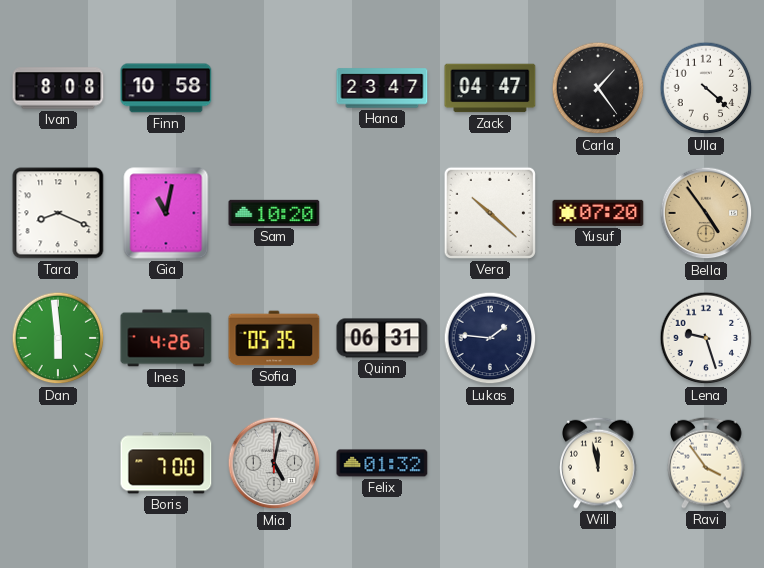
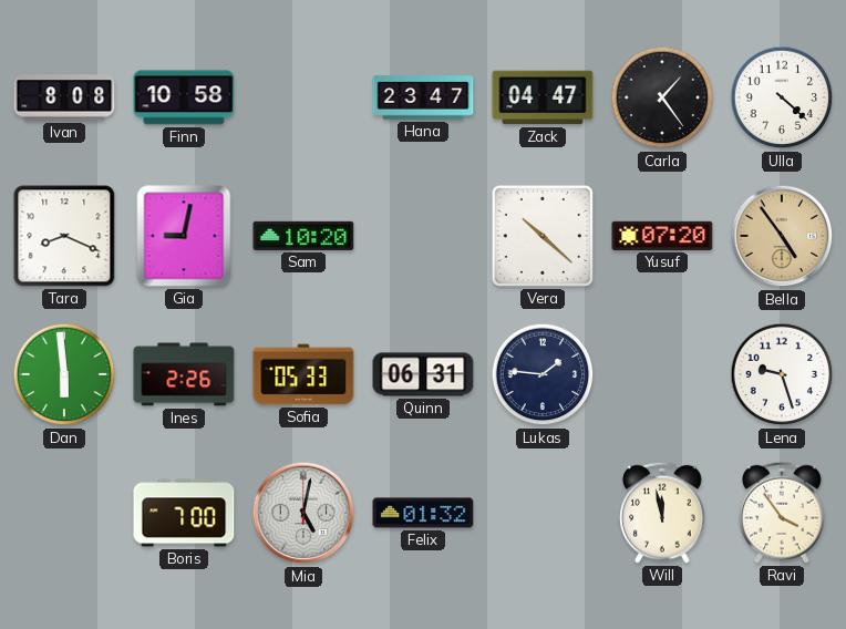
Gia: 11:02 -> 9:02 (184, 236)
Ines: 4:26 -> 2:26 (184, 374)
Sofia: 05:35 -> 05:33 (303, 374)
